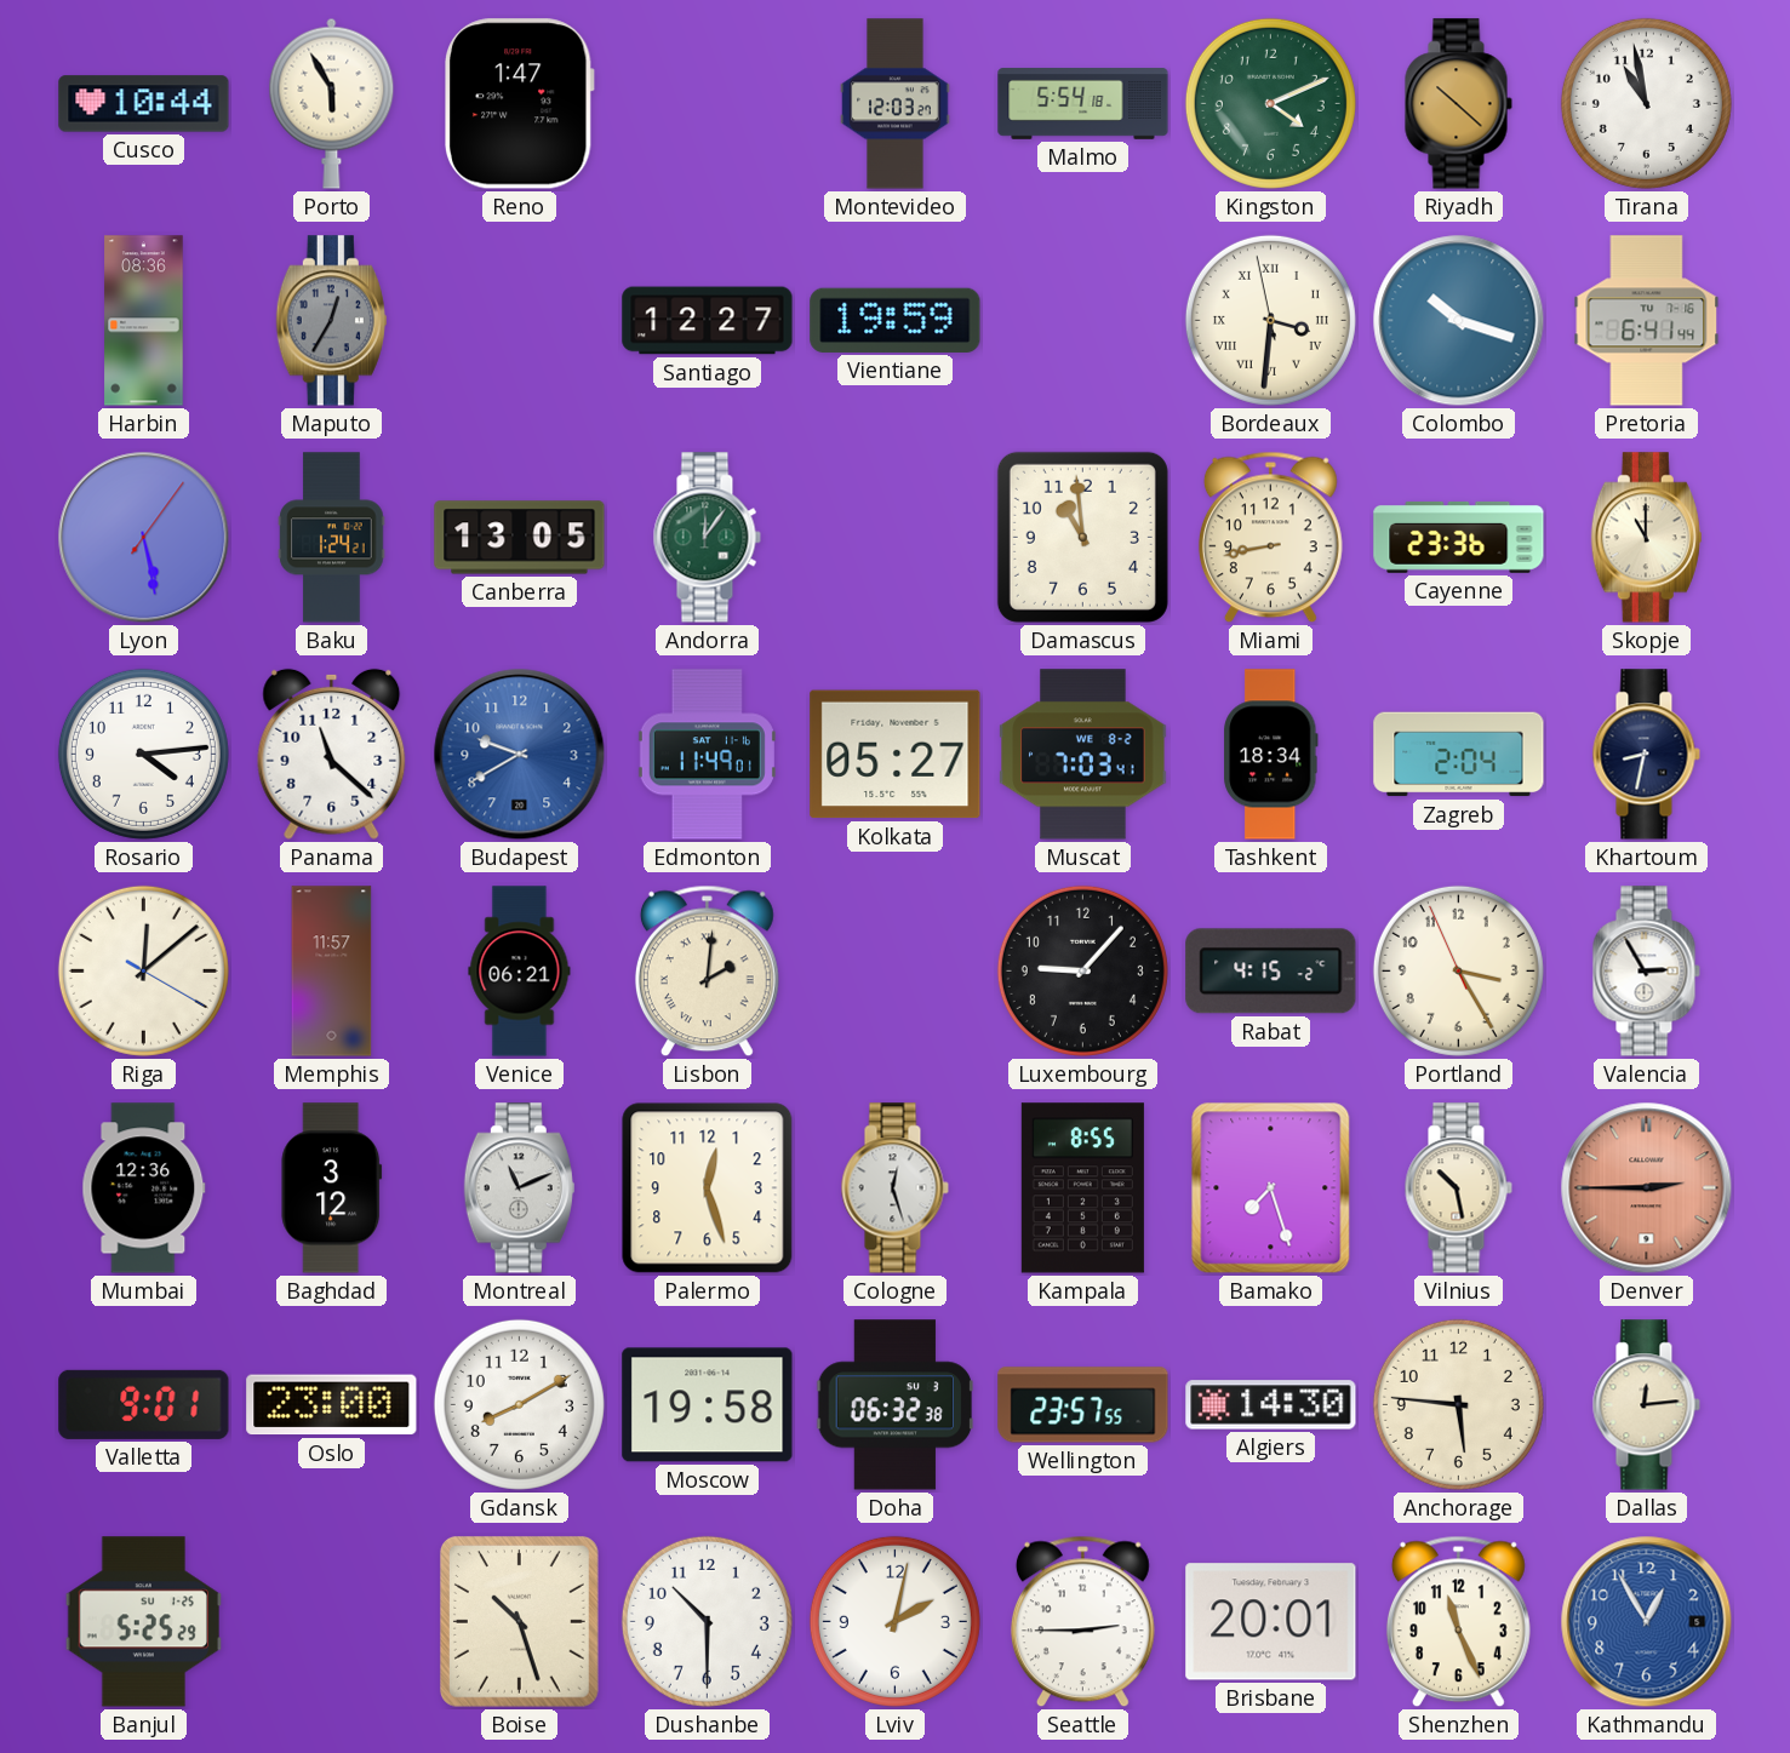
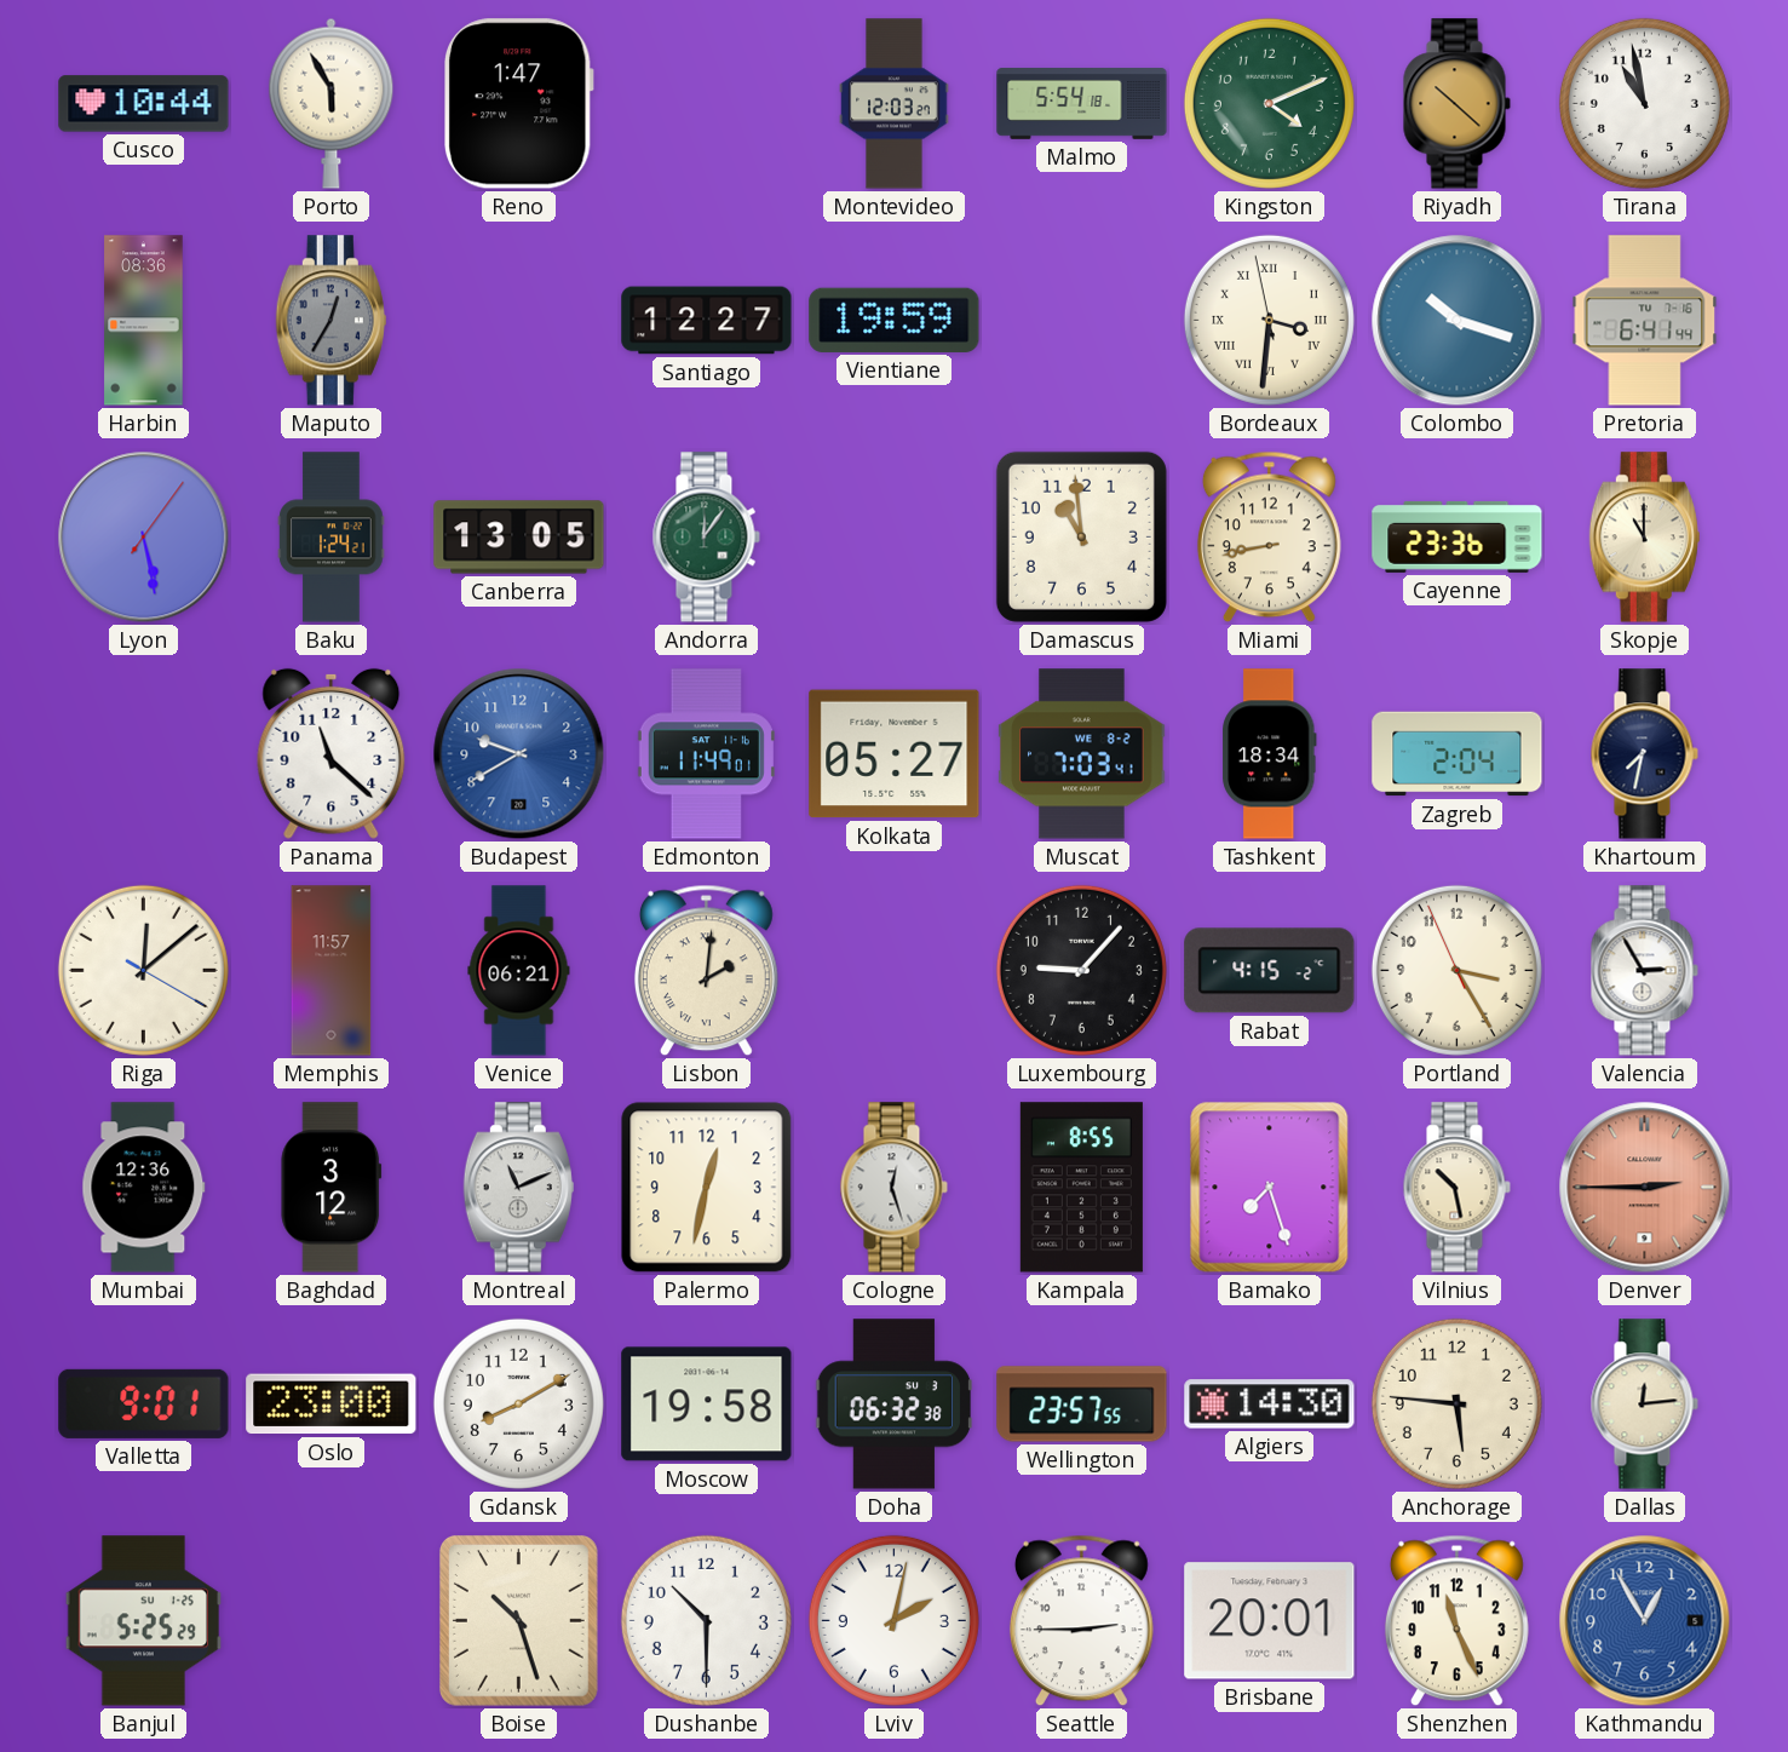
Rosario: 4:14 -> none (143, 754)
Khartoum: 8:32 -> 7:32 (1644, 754)
Palermo: 12:27 -> 12:32 (707, 1188)
